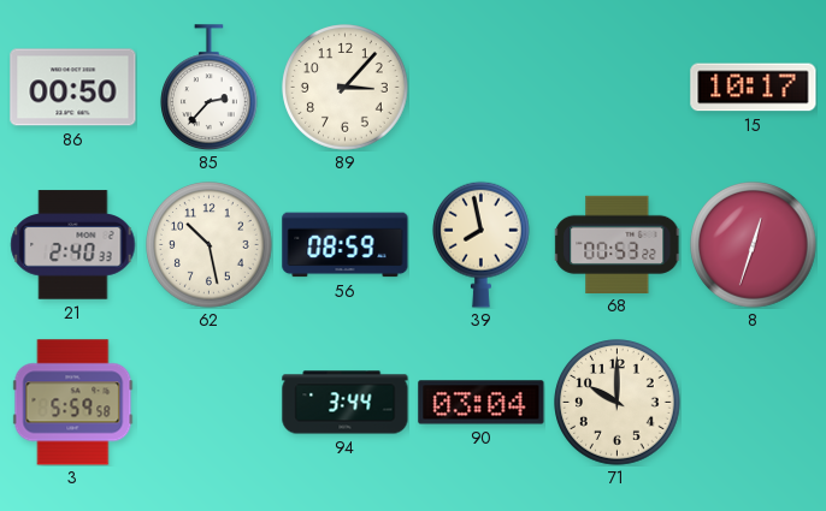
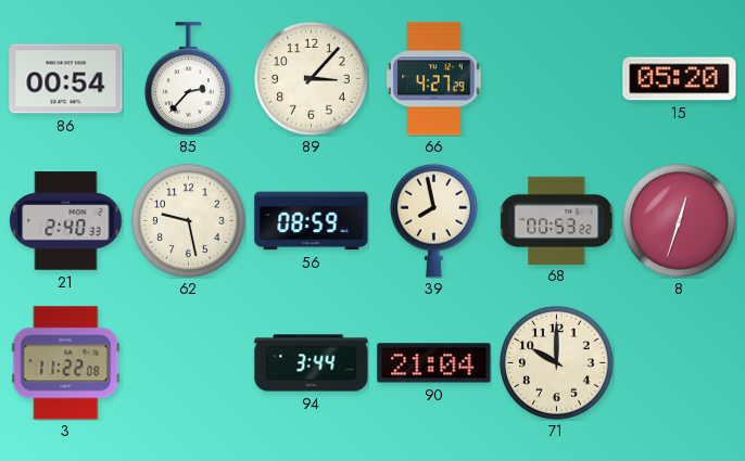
86: 00:50 -> 00:54 (66, 79)
66: none -> 4:27 (434, 79)
15: 10:17 -> 05:20 (680, 79)
62: 10:28 -> 9:28 (189, 221)
3: 5:59 -> 11:22 (66, 363)
90: 03:04 -> 21:04 (434, 363)
